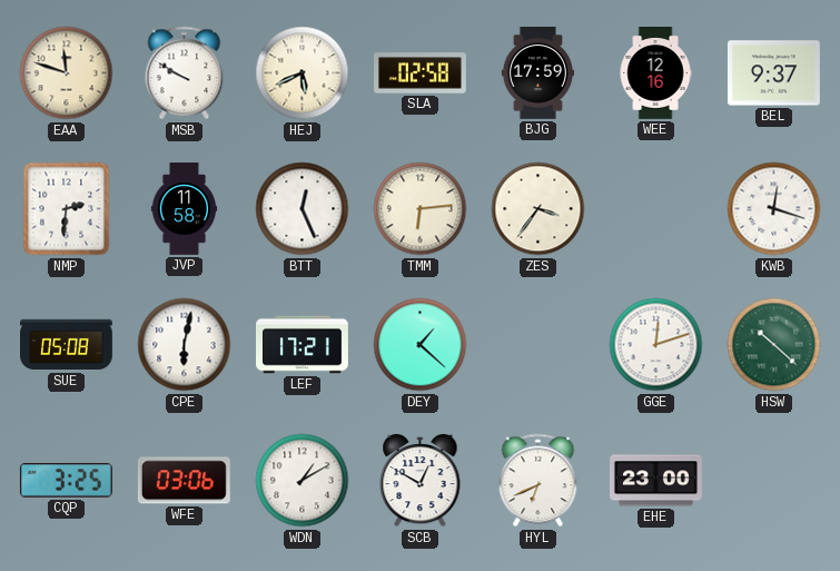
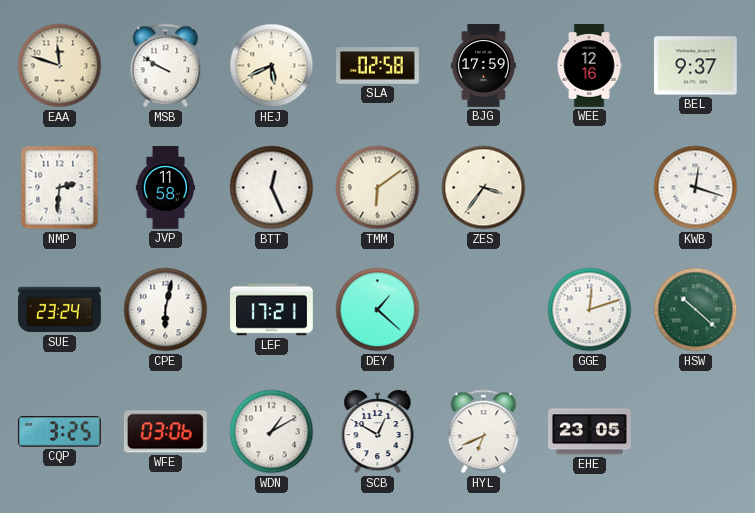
TMM: 6:14 -> 6:09 (378, 188)
SUE: 05:08 -> 23:24 (60, 310)
EHE: 23:00 -> 23:05 (590, 432)
